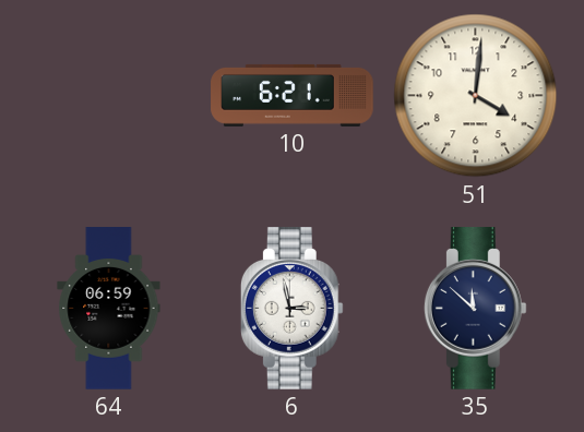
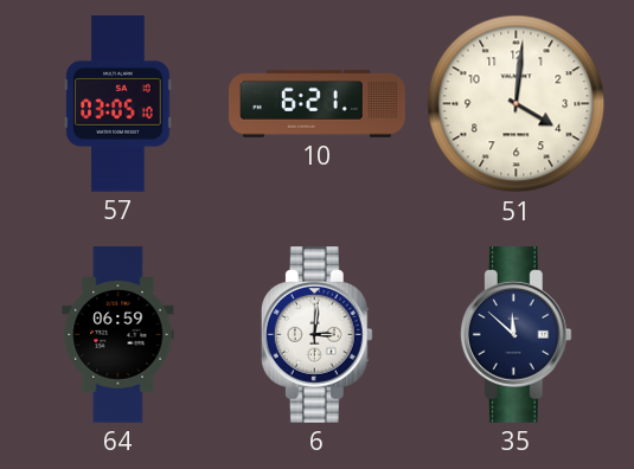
57: none -> 03:05 (119, 104)
6: 2:58 -> 3:01 (316, 335)
